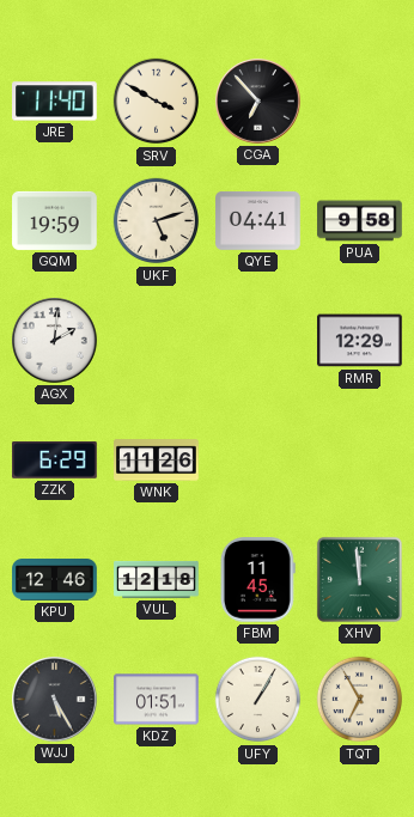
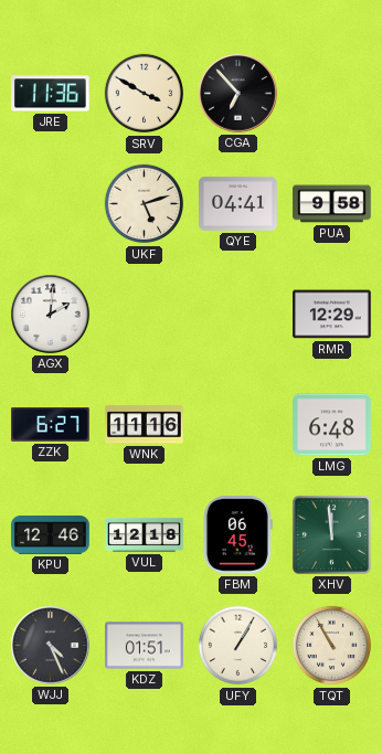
JRE: 11:40 -> 11:36 (51, 94)
GQM: 19:59 -> none (55, 220)
ZZK: 6:29 -> 6:27 (51, 425)
WNK: 11:26 -> 11:16 (145, 425)
LMG: none -> 6:48 (332, 425)
FBM: 11:45 -> 06:45 (237, 535)
WJJ: 5:25 -> 4:26 (51, 646)
TQT: 6:55 -> 10:55 (332, 646)
